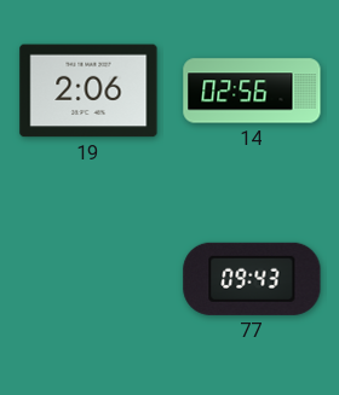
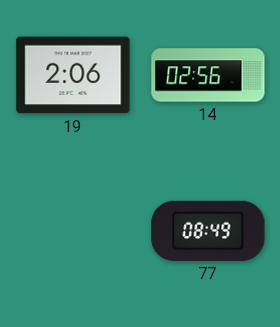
77: 09:43 -> 08:49 (208, 231)
